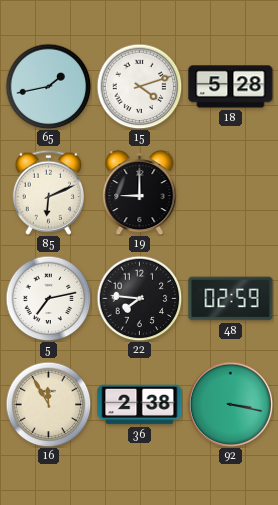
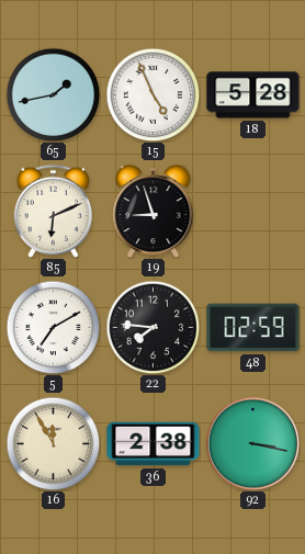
15: 4:12 -> 4:56 (152, 94)
19: 9:00 -> 8:57 (154, 211)
5: 7:13 -> 7:10 (53, 327)
